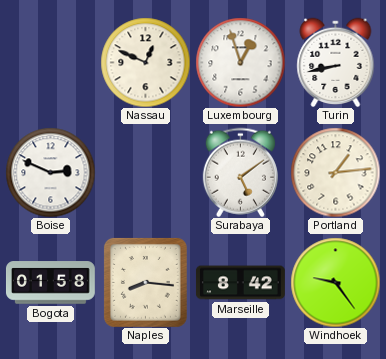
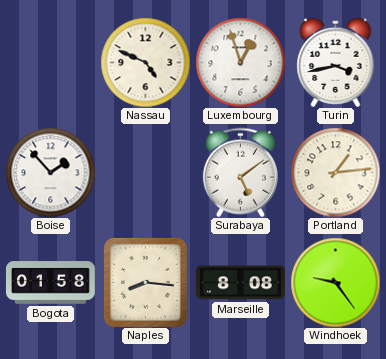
Nassau: 12:49 -> 4:49 (145, 62)
Turin: 8:43 -> 3:43 (336, 62)
Boise: 2:49 -> 1:53 (50, 172)
Marseille: 8:42 -> 8:08 (240, 283)
